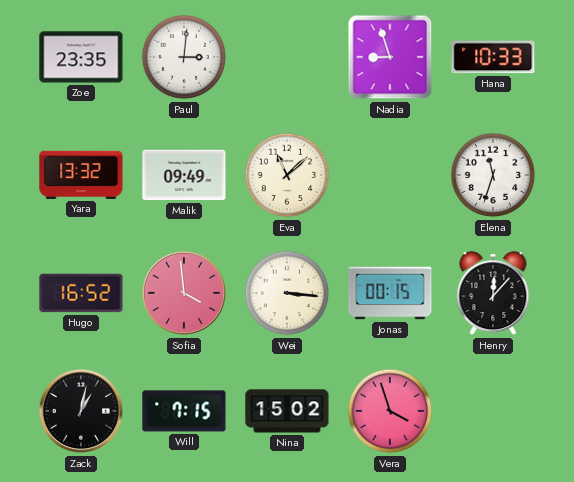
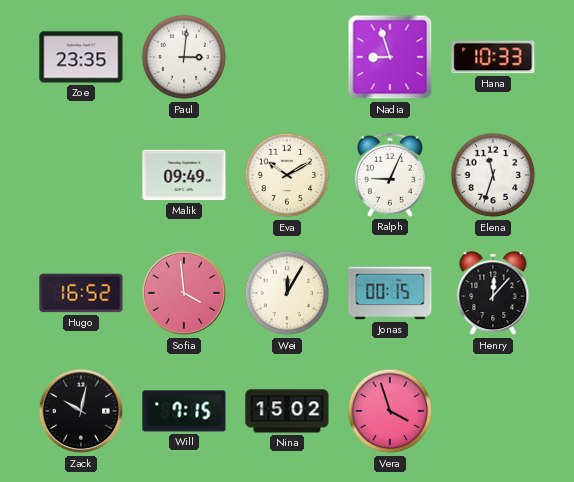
Yara: 13:32 -> none (81, 175)
Eva: 11:08 -> 10:10 (287, 175)
Ralph: none -> 9:04 (390, 175)
Wei: 3:16 -> 12:05 (287, 293)
Zack: 1:02 -> 10:02 (81, 411)
